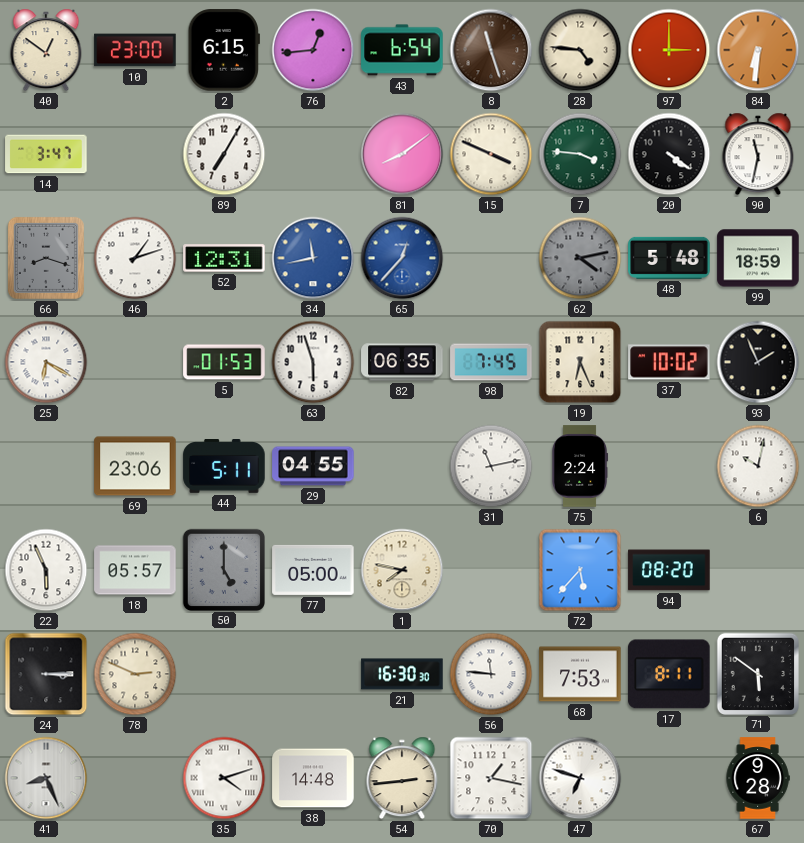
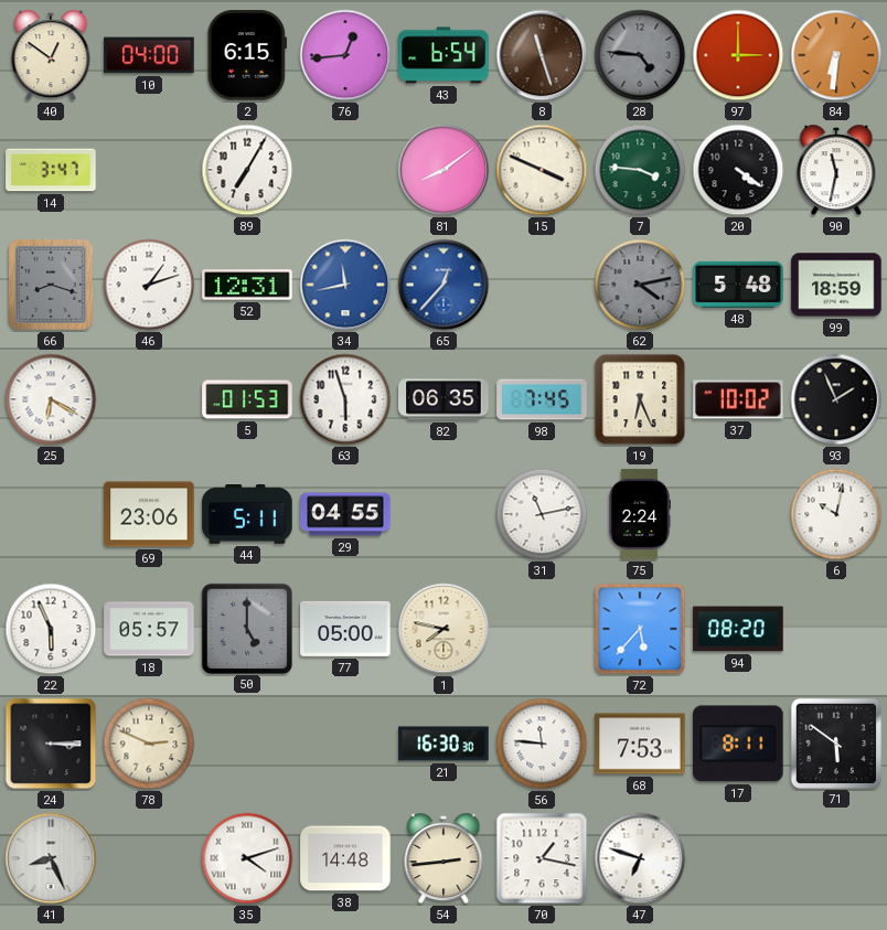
10: 23:00 -> 04:00 (149, 55)
28 dial: cream -> grey (640, 55)
67: 9:28 -> none (758, 778)
